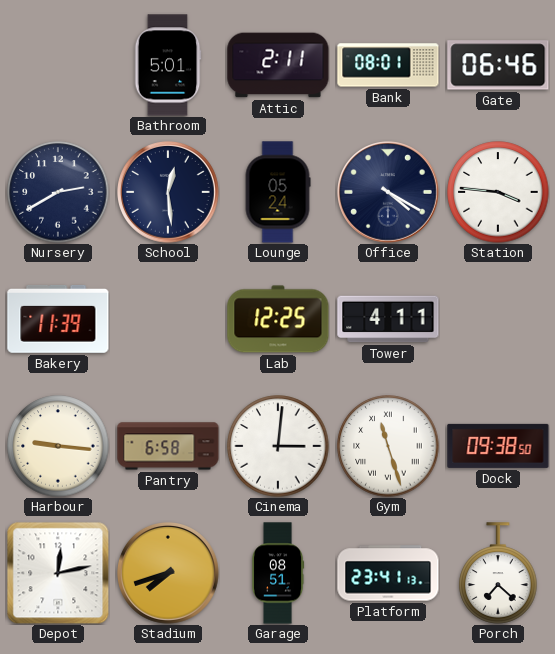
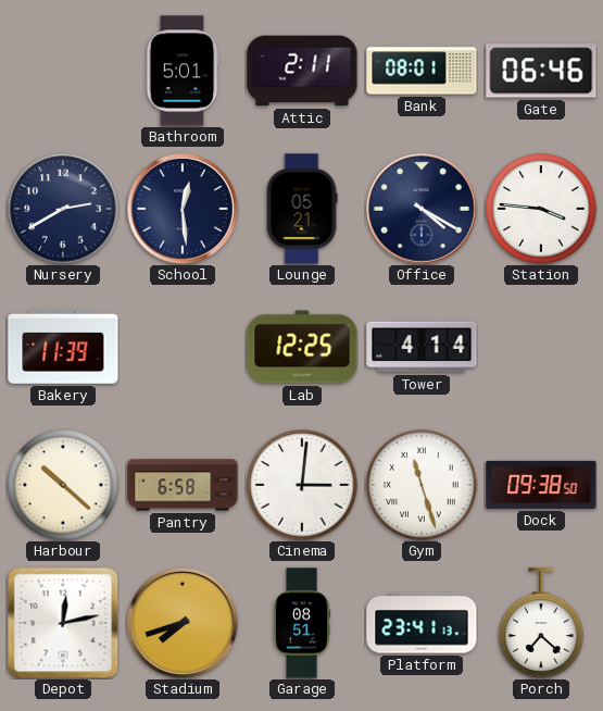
Lounge: 05:24 -> 05:21 (302, 209)
Tower: 4:11 -> 4:14 (422, 347)
Harbour: 9:16 -> 10:22 (63, 485)
